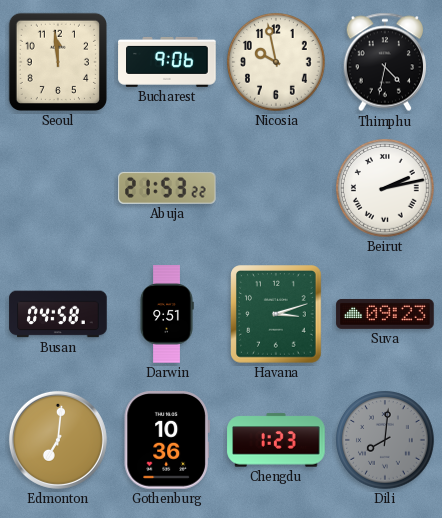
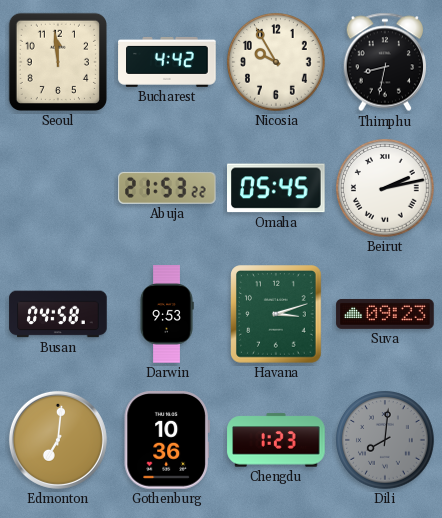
Bucharest: 9:06 -> 4:42 (167, 62)
Nicosia: 9:58 -> 9:55 (277, 63)
Thimphu: 4:32 -> 8:32 (385, 62)
Omaha: none -> 05:45 (277, 188)
Darwin: 9:51 -> 9:53 (167, 314)
